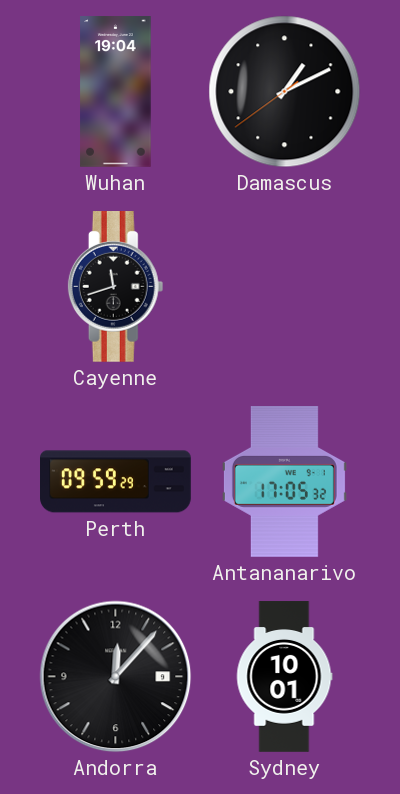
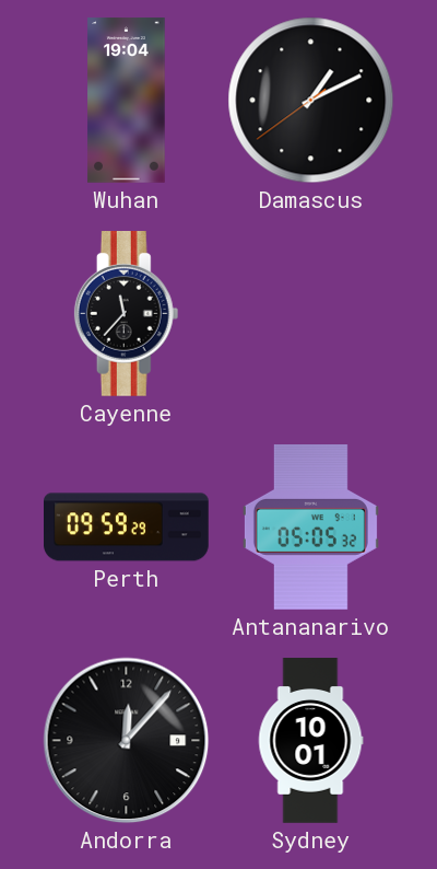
Cayenne: 11:42 -> 11:37 (127, 314)
Antananarivo: 17:05 -> 05:05 (310, 528)
